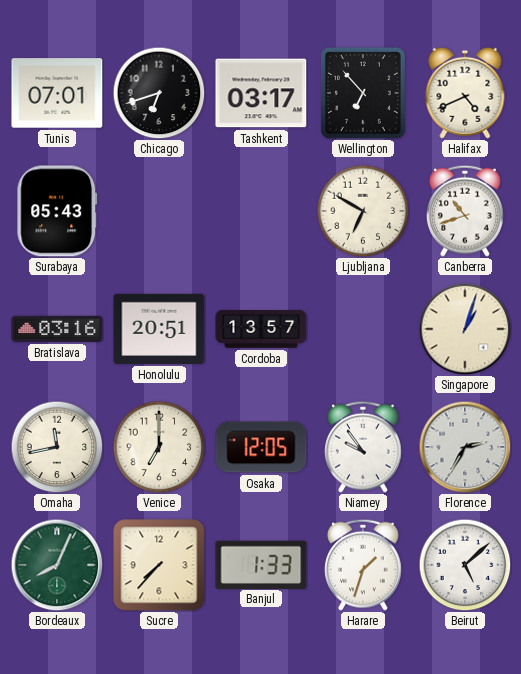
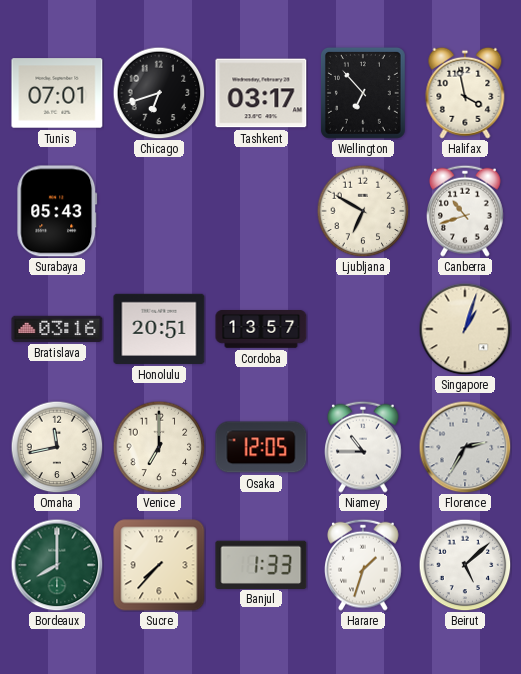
Halifax: 4:41 -> 3:58 (465, 93)
Niamey: 9:54 -> 10:45 (364, 447)
Bordeaux: 8:04 -> 8:00 (57, 565)
